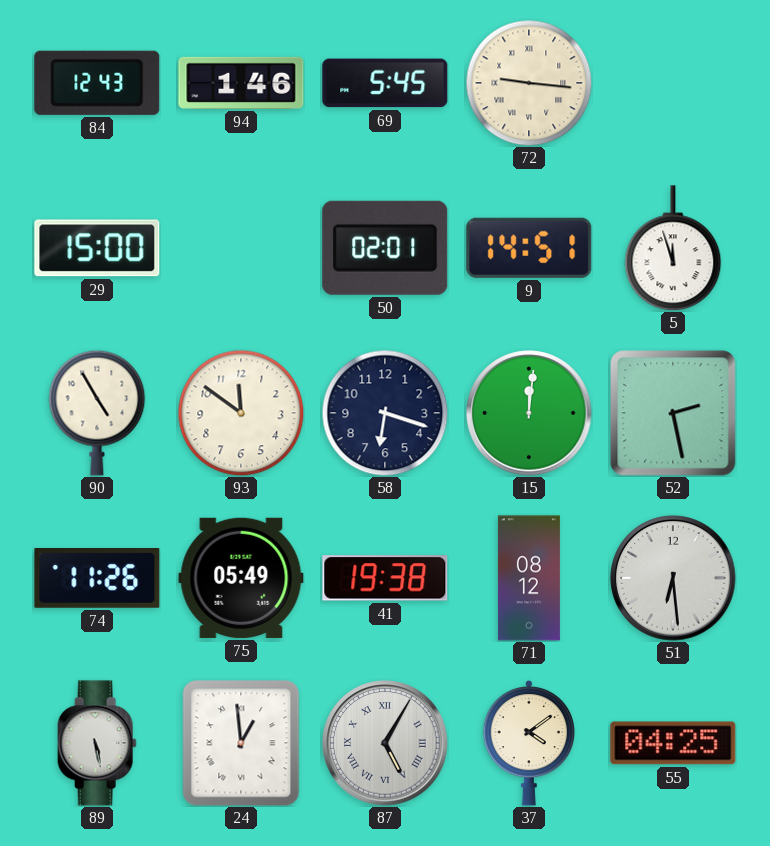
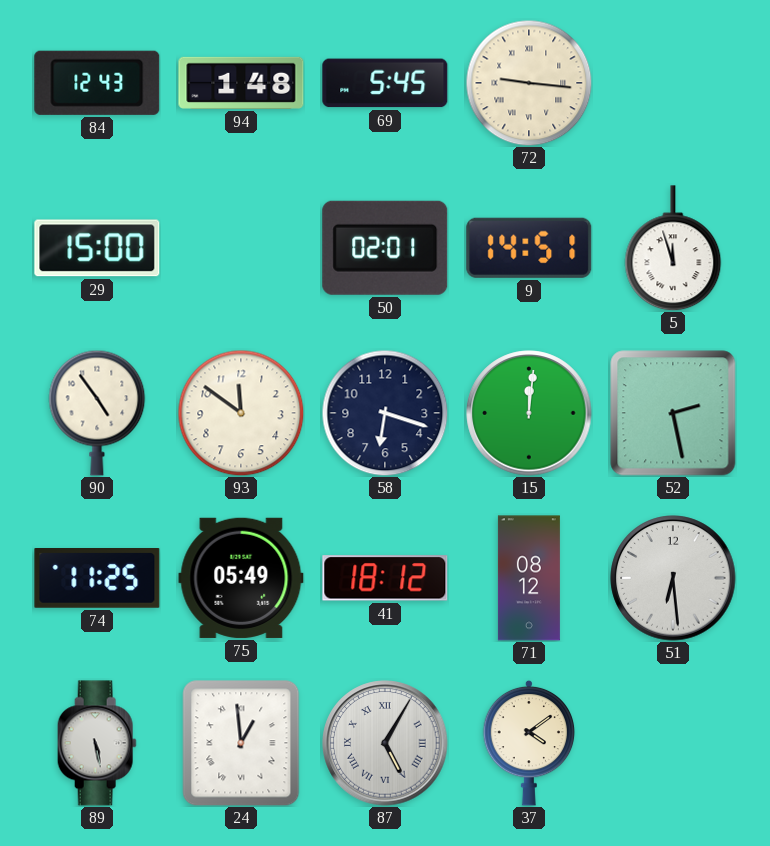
94: 1:46 -> 1:48 (241, 83)
90: 4:55 -> 4:54 (97, 413)
74: 11:26 -> 11:25 (97, 579)
41: 19:38 -> 18:12 (385, 578)
55: 04:25 -> none (673, 743)
